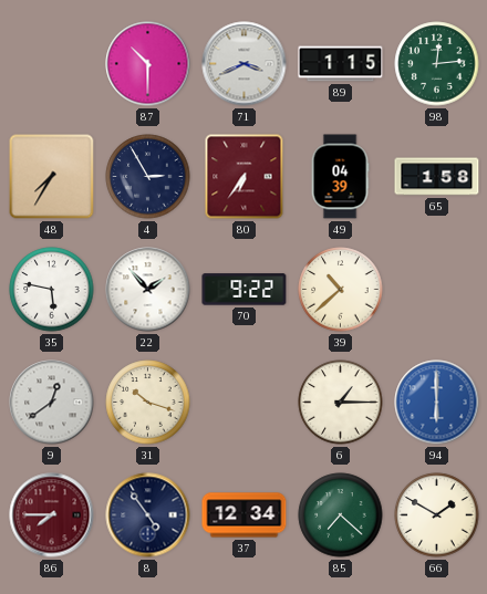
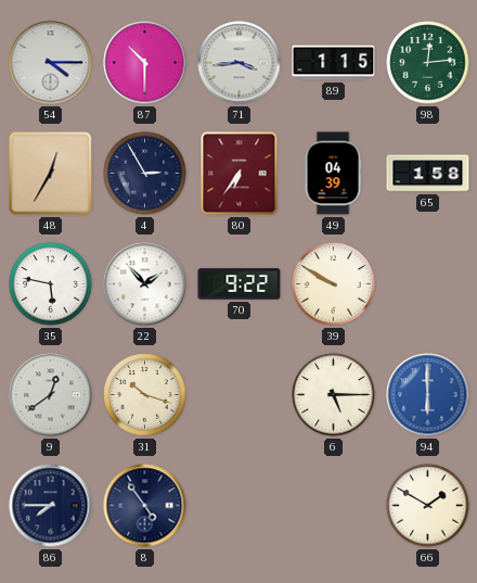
54: none -> 4:15 (51, 63)
71: 3:41 -> 3:44 (240, 63)
48: 7:35 -> 12:35 (51, 174)
39: 10:38 -> 9:50 (334, 284)
6: 1:15 -> 5:15 (334, 395)
86 dial: burgundy -> navy (51, 506)
37: 12:34 -> none (245, 515)
85: 7:22 -> none (341, 515)
